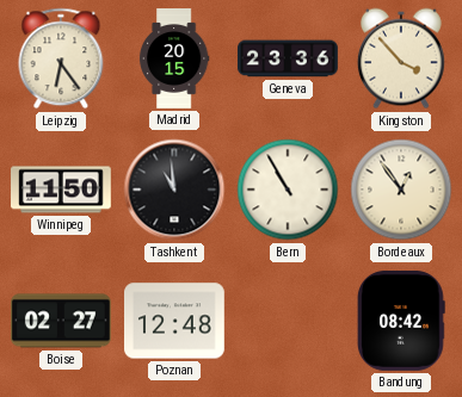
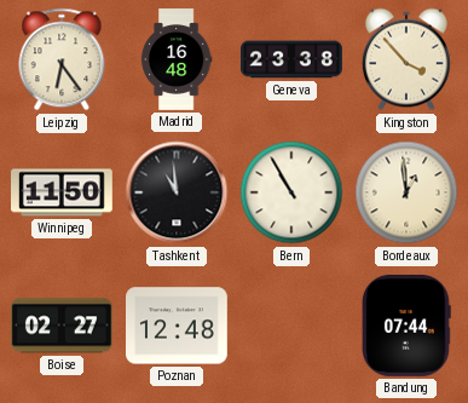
Madrid: 20:15 -> 16:48 (177, 59)
Geneva: 23:36 -> 23:38 (291, 59)
Bordeaux: 12:54 -> 12:59 (406, 192)
Bandung: 08:42 -> 07:44 (406, 327)
